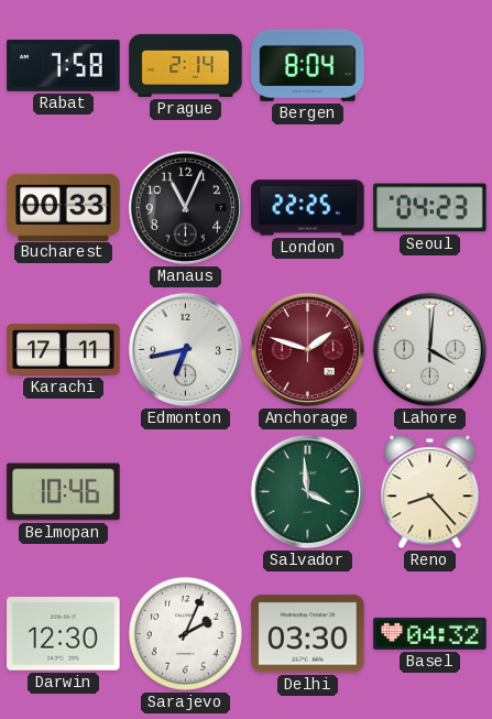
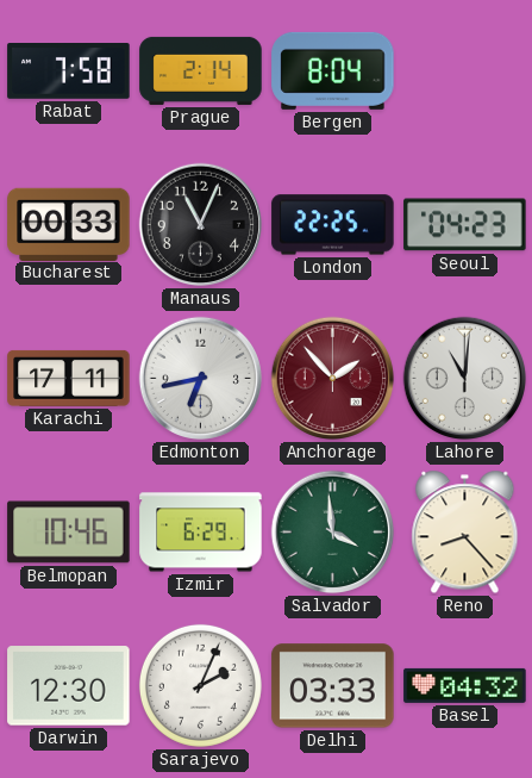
Anchorage: 1:48 -> 1:53 (333, 379)
Lahore: 4:01 -> 11:01 (465, 379)
Izmir: none -> 6:29 (201, 533)
Delhi: 03:30 -> 03:33 (333, 686)
